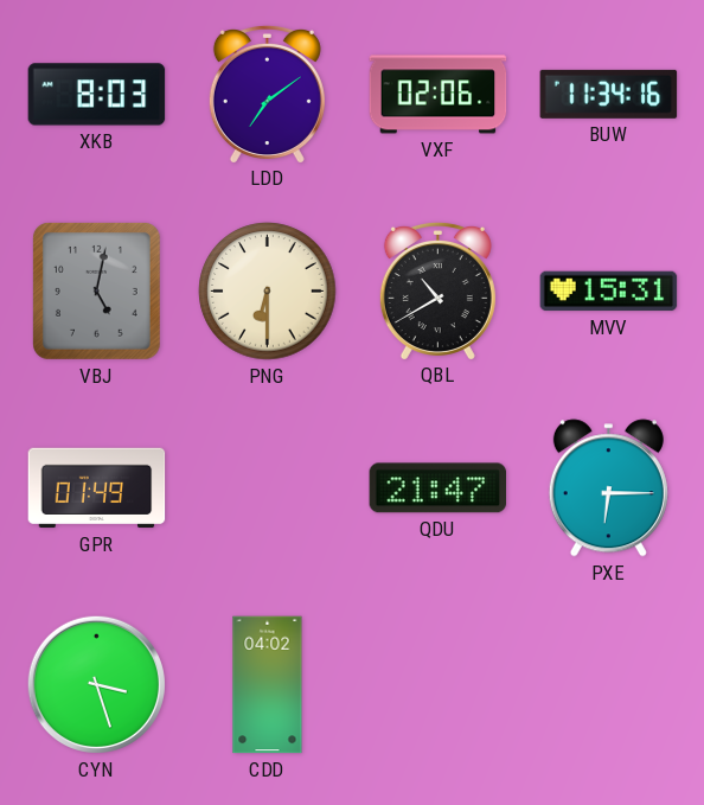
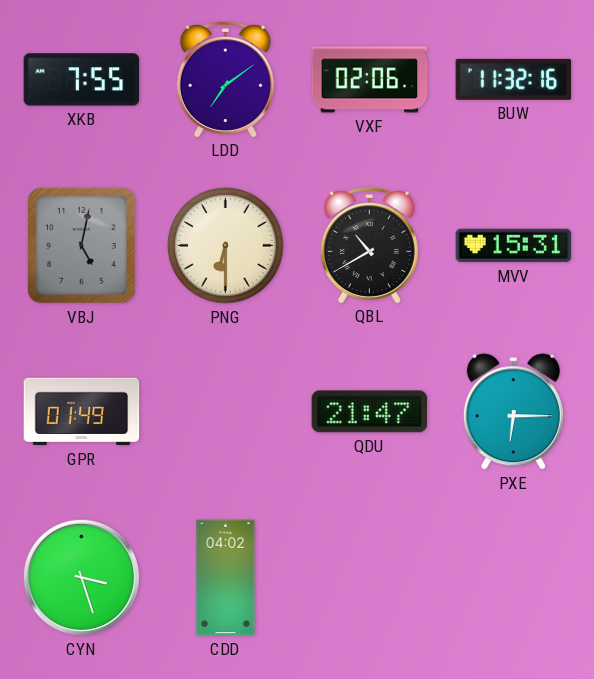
XKB: 8:03 -> 7:55 (82, 80)
BUW: 11:34 -> 11:32 (514, 79)
